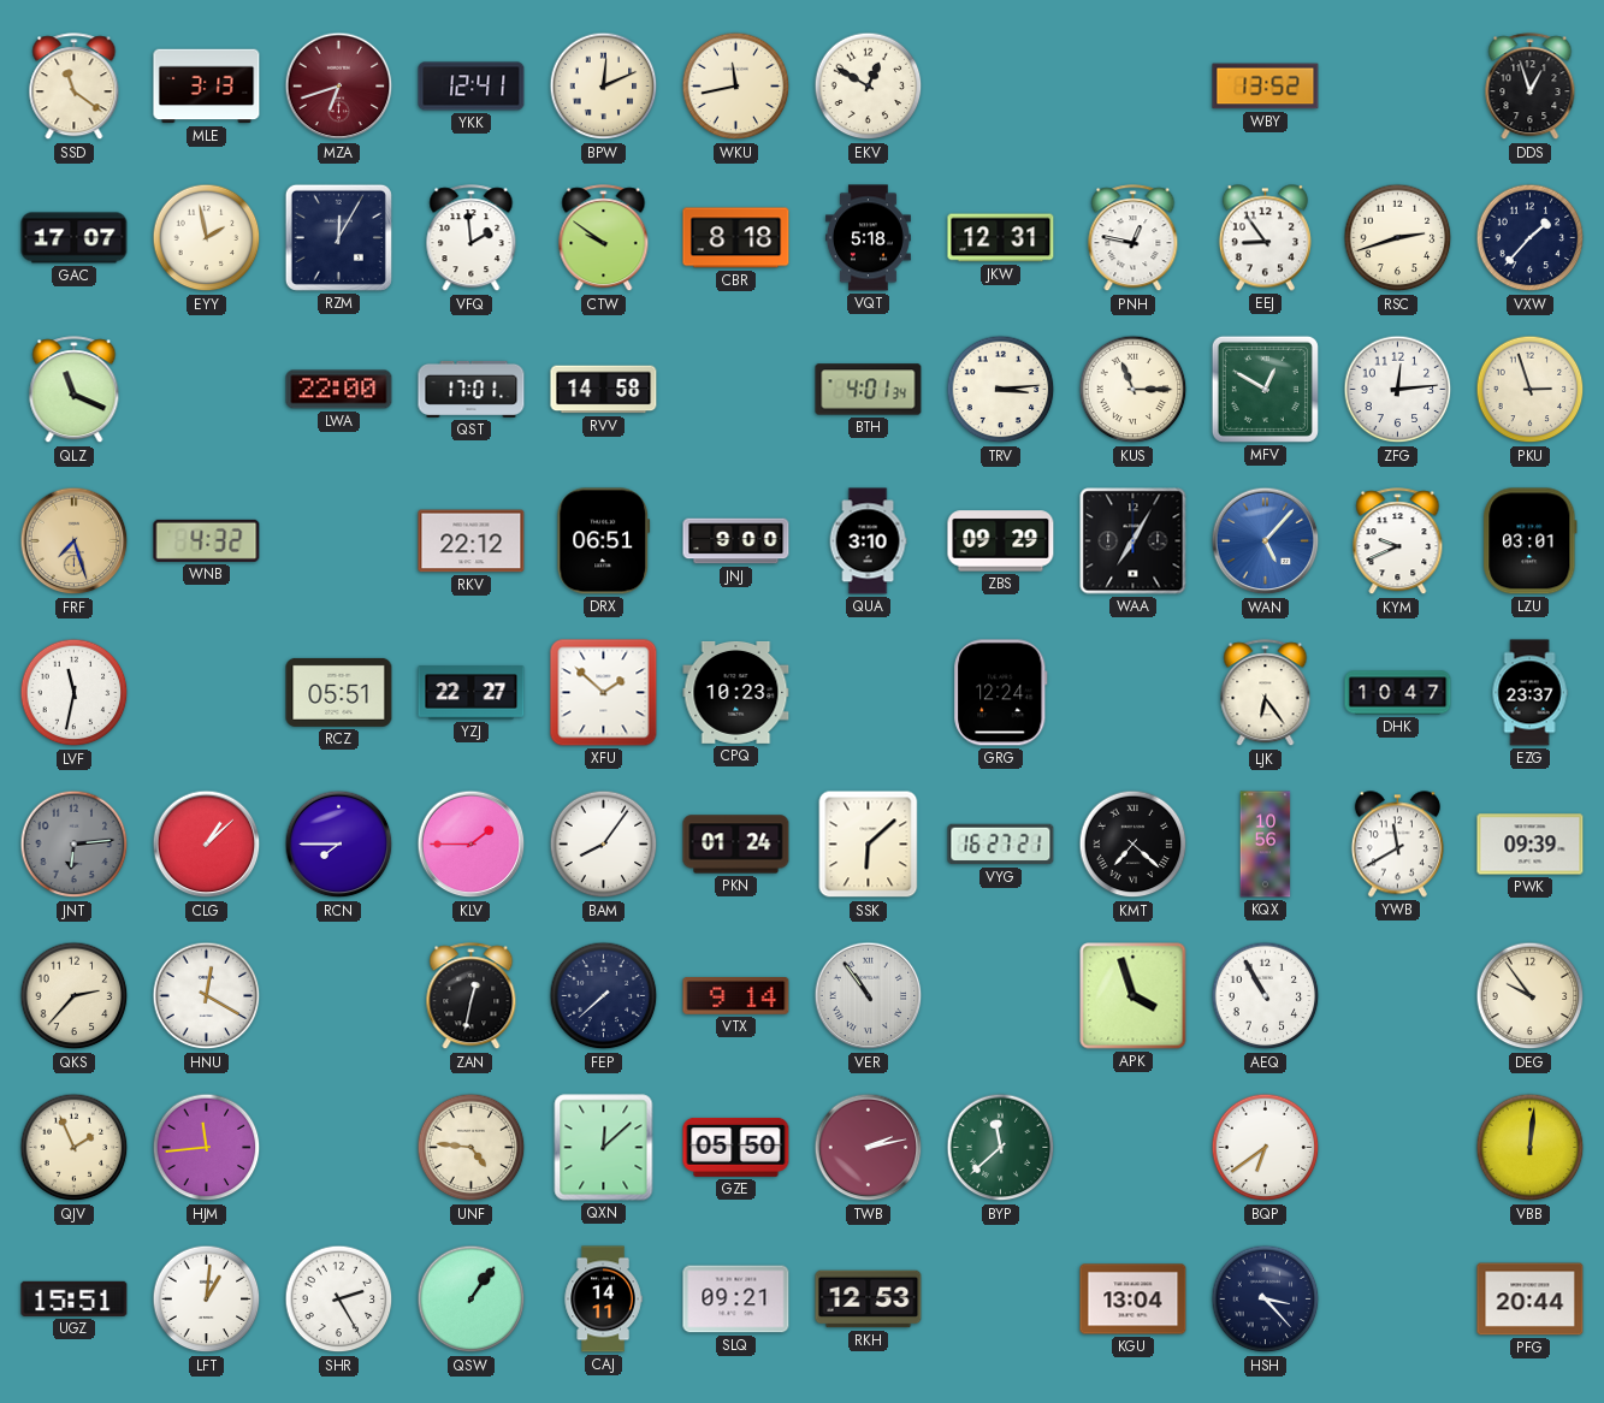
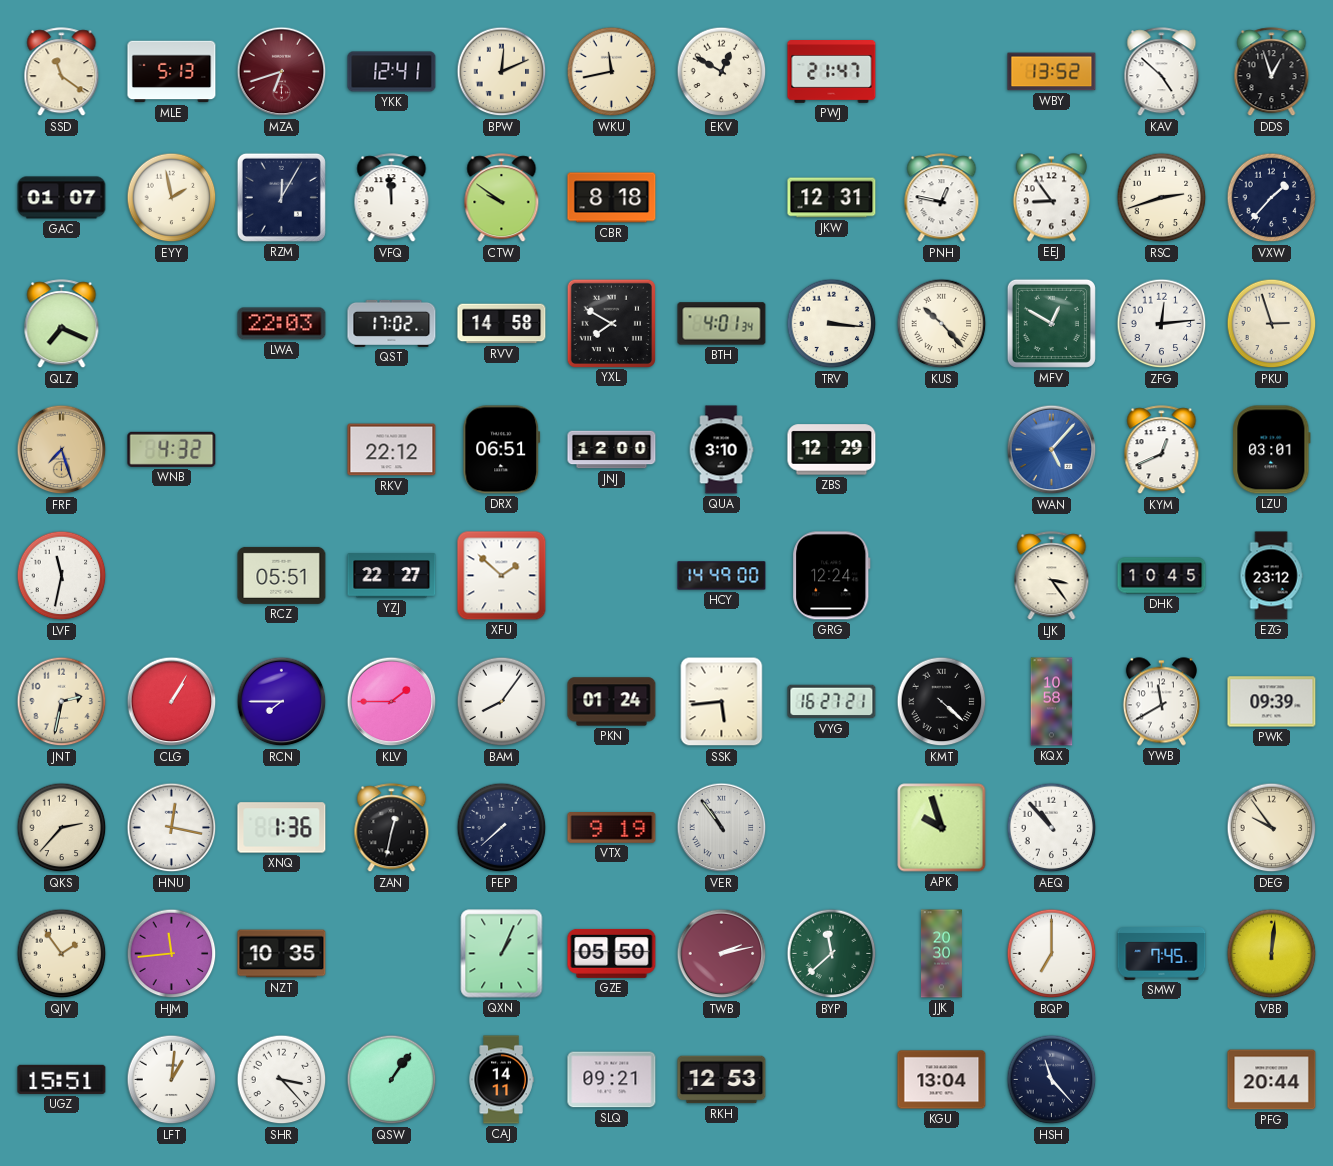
MLE: 3:13 -> 5:13 (172, 72)
PWJ: none -> 21:47 (832, 72)
KAV: none -> 4:52 (1162, 72)
GAC: 17:07 -> 01:07 (62, 198)
VFQ: 1:59 -> 11:59 (392, 198)
VQT: 5:18 -> none (868, 238)
QLZ: 11:19 -> 7:19 (62, 324)
LWA: 22:00 -> 22:03 (282, 324)
QST: 17:01 -> 17:02 (392, 323)
YXL: none -> 7:50 (611, 323)
TRV: 3:14 -> 3:16 (832, 324)
KUS: 11:15 -> 10:23 (942, 324)
JNJ: 9:00 -> 12:00 (612, 450)
ZBS: 09:29 -> 12:29 (832, 450)
WAA: 7:05 -> none (1134, 541)
KYM: 9:41 -> 12:41 (1162, 450)
CPQ: 10:23 -> none (736, 692)
HCY: none -> 14:49 (722, 576)
LJK: 6:24 -> 3:24 (1052, 576)
DHK: 10:47 -> 10:45 (1162, 576)
EZG: 23:37 -> 23:12 (1271, 576)
JNT: 6:14 -> 2:32 (62, 702)
JNT dial: grey -> cream (62, 702)
CLG: 1:08 -> 1:05 (172, 702)
SSK: 6:08 -> 5:44 (722, 702)
KMT: 7:22 -> 4:22 (942, 702)
KQX: 10:56 -> 10:58 (1052, 702)
HNU: 12:20 -> 12:17 (172, 828)
XNQ: none -> 1:36 (282, 828)
VTX: 9:14 -> 9:19 (612, 828)
APK: 3:57 -> 9:57 (942, 828)
AEQ: 10:55 -> 10:53 (1052, 828)
QJV: 1:56 -> 1:54 (62, 954)
NZT: none -> 10:35 (282, 954)
UNF: 4:46 -> none (472, 1148)
QXN: 12:08 -> 1:04 (502, 954)
JJK: none -> 20:30 (941, 954)
BQP: 6:39 -> 7:00 (1052, 954)
SMW: none -> 7:45 (1162, 954)
SHR: 2:25 -> 3:23 (282, 1080)
HSH: 3:23 -> 11:23 (1052, 1080)
